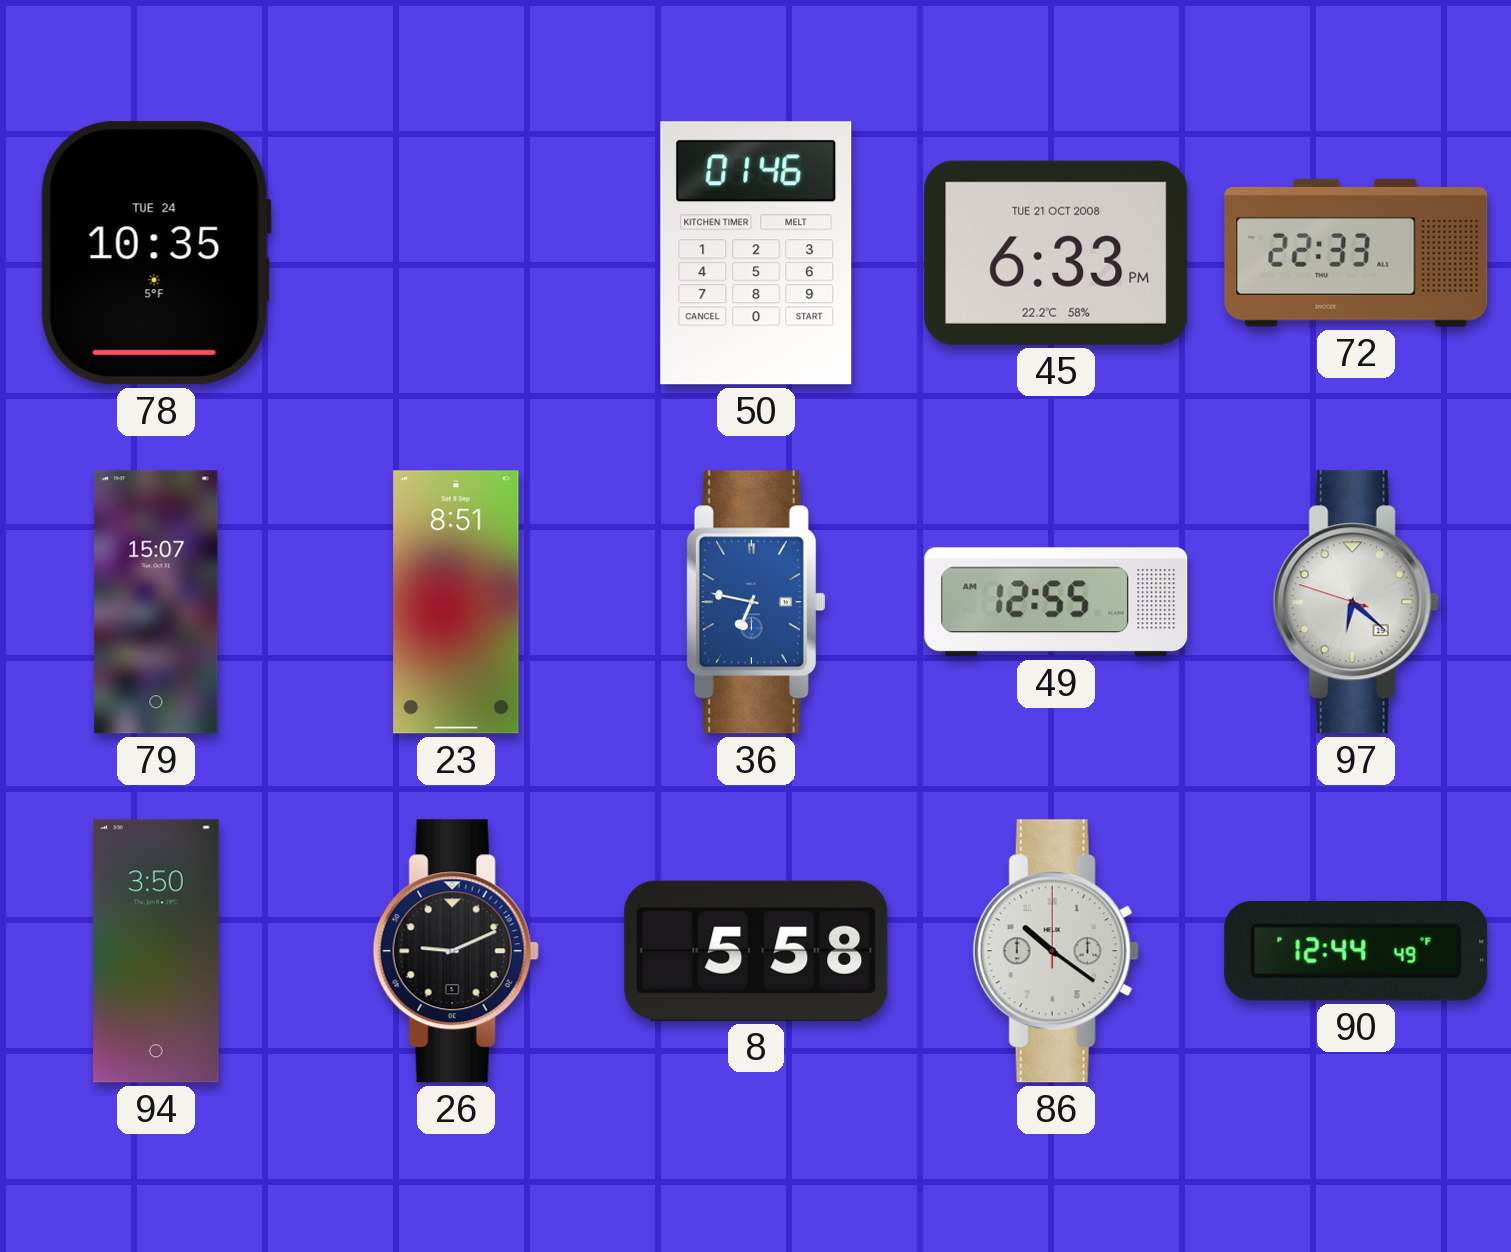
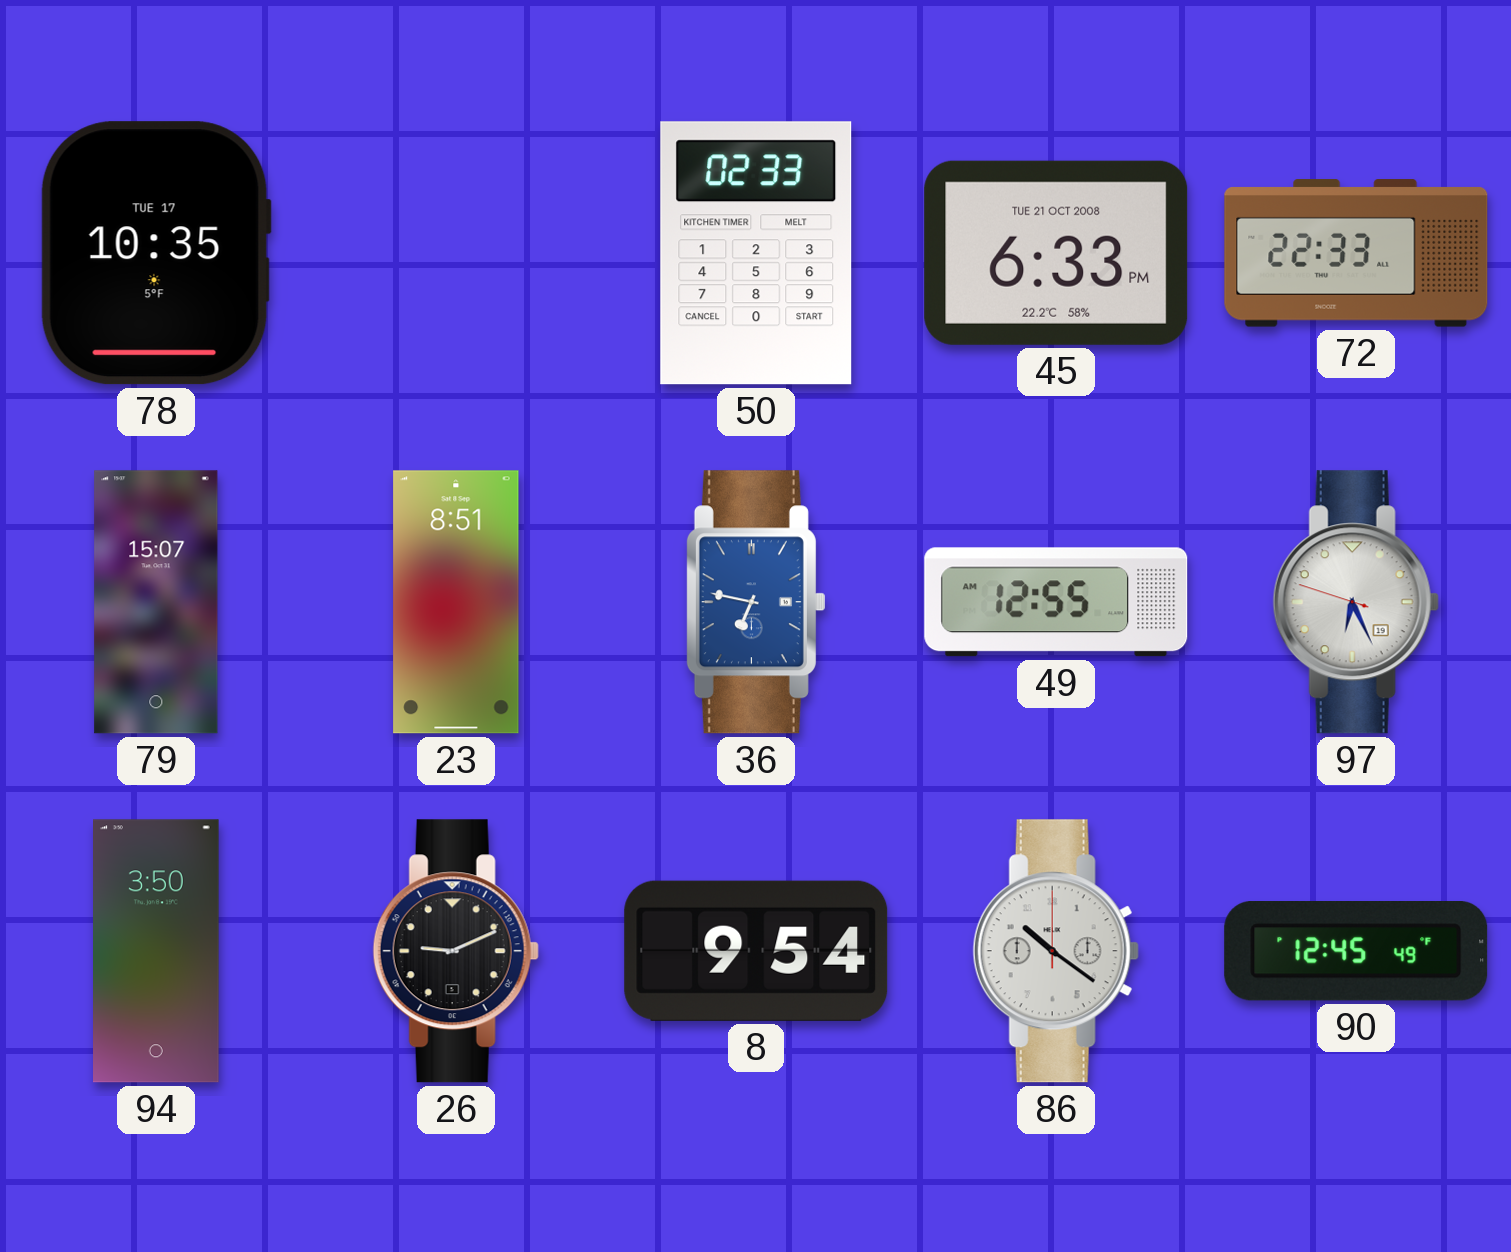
78 date: TUE 24 -> TUE 17 (156, 253)
50: 01:46 -> 02:33 (756, 253)
97: 6:21 -> 6:25 (1356, 602)
8: 5:58 -> 9:54 (756, 951)
90: 12:44 -> 12:45 (1356, 952)
